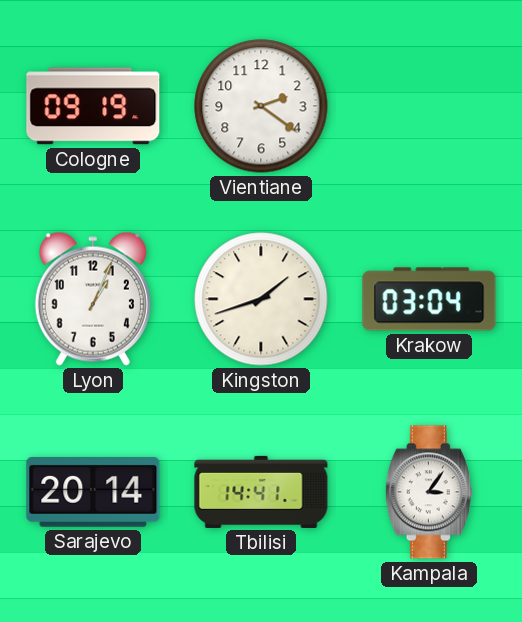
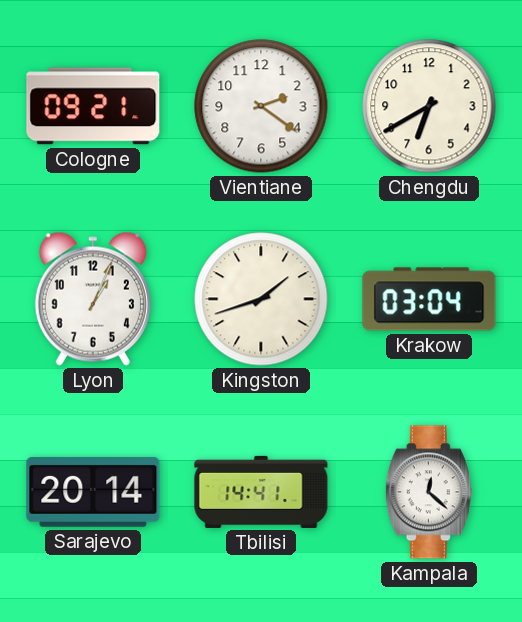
Cologne: 09:19 -> 09:21 (93, 106)
Chengdu: none -> 6:40 (429, 106)
Kampala: 3:06 -> 12:22 (429, 492)
